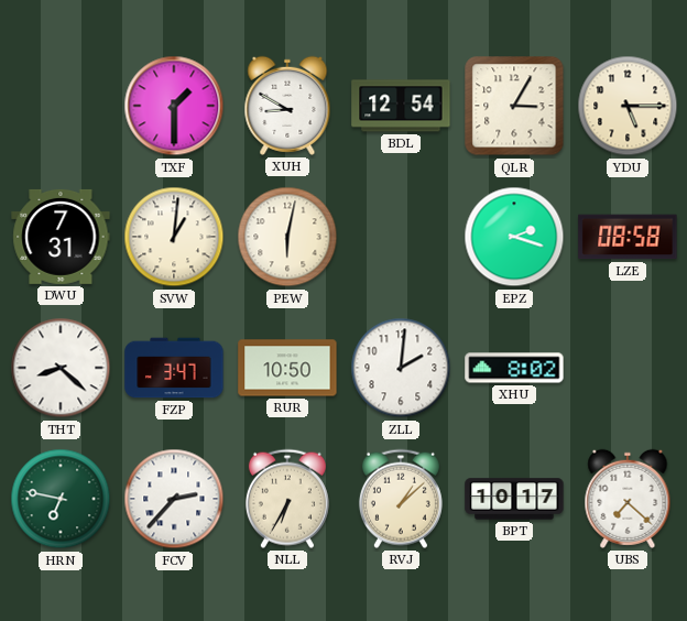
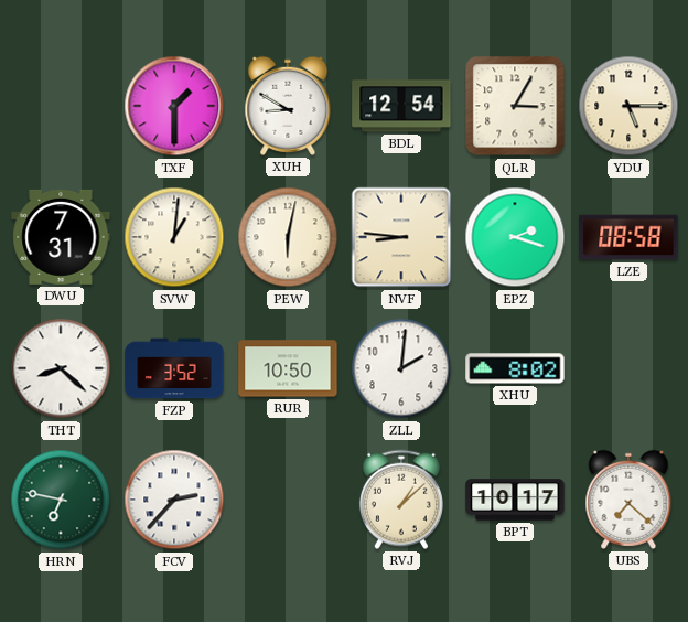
NVF: none -> 8:46 (401, 237)
FZP: 3:47 -> 3:52 (174, 368)
NLL: 6:35 -> none (287, 499)
